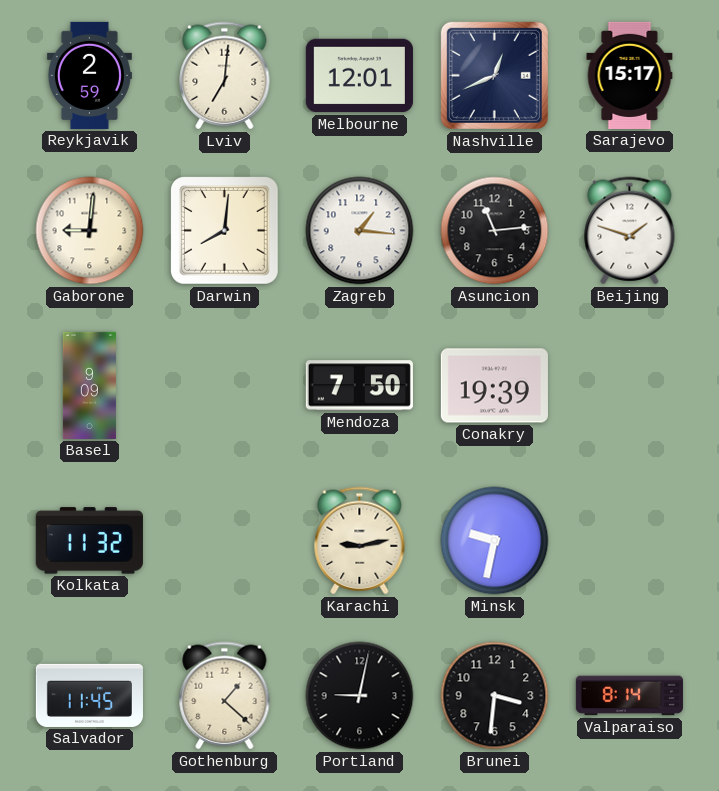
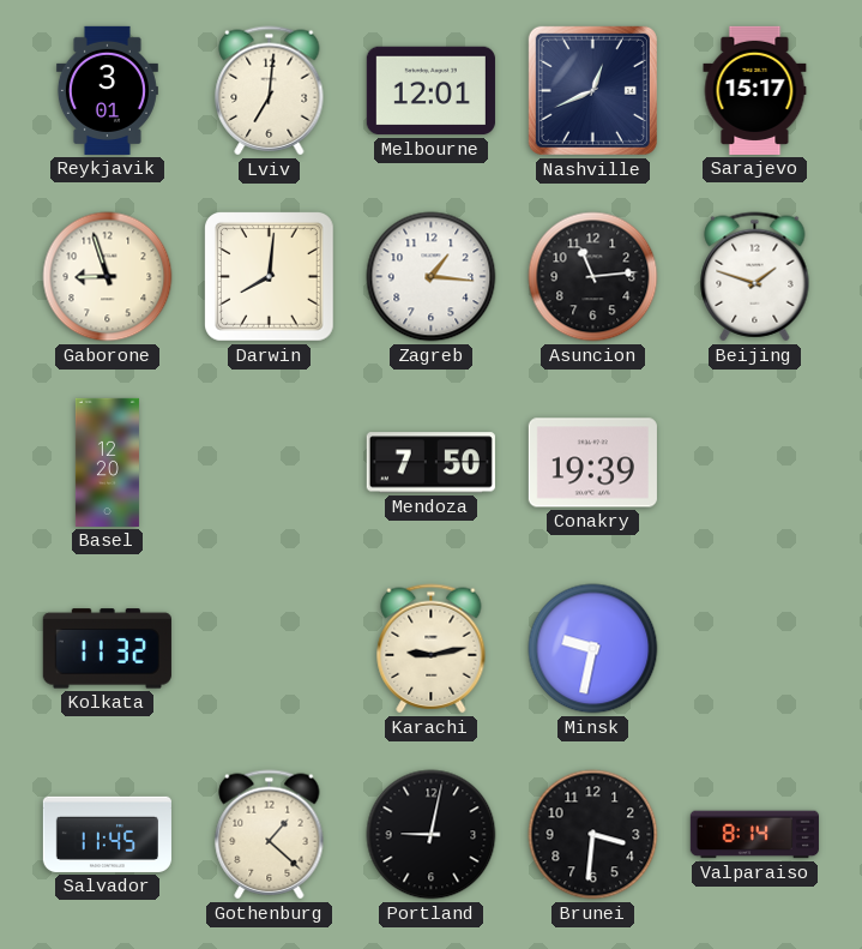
Reykjavik: 2:59 -> 3:01 (107, 90)
Gaborone: 9:01 -> 8:57 (108, 277)
Basel: 9:09 -> 12:20 (107, 462)
